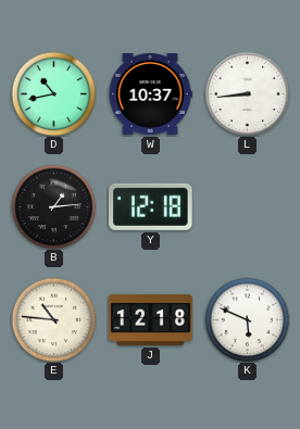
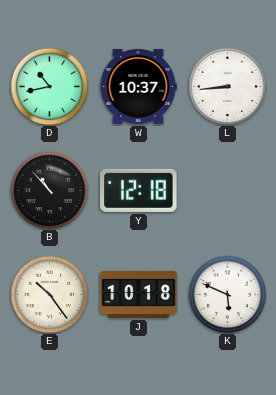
B: 1:14 -> 10:53 (49, 190)
E: 10:46 -> 10:24 (49, 294)
J: 12:18 -> 10:18 (139, 294)
